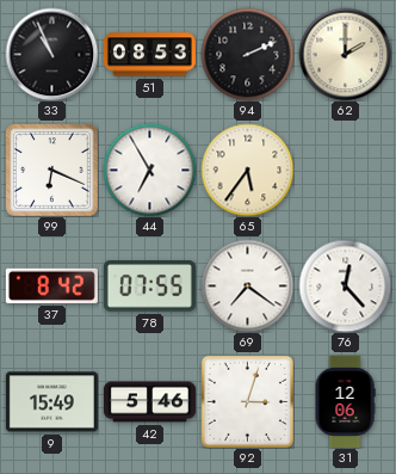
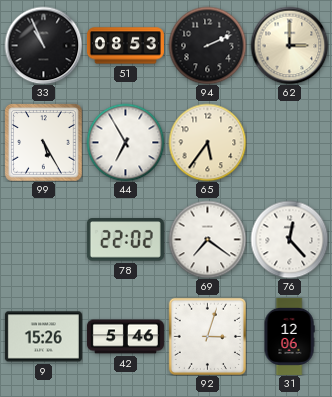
62: 2:00 -> 3:00 (289, 45)
99: 6:19 -> 5:25 (43, 142)
37: 8:42 -> none (51, 285)
78: 07:55 -> 22:02 (125, 240)
9: 15:49 -> 15:26 (43, 337)
